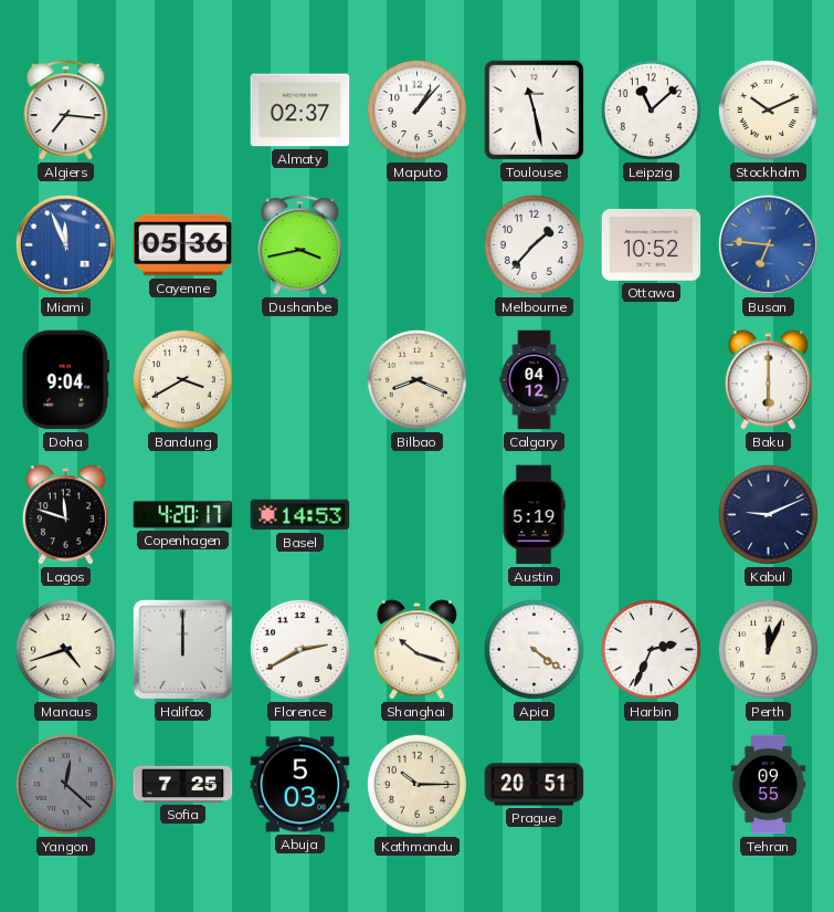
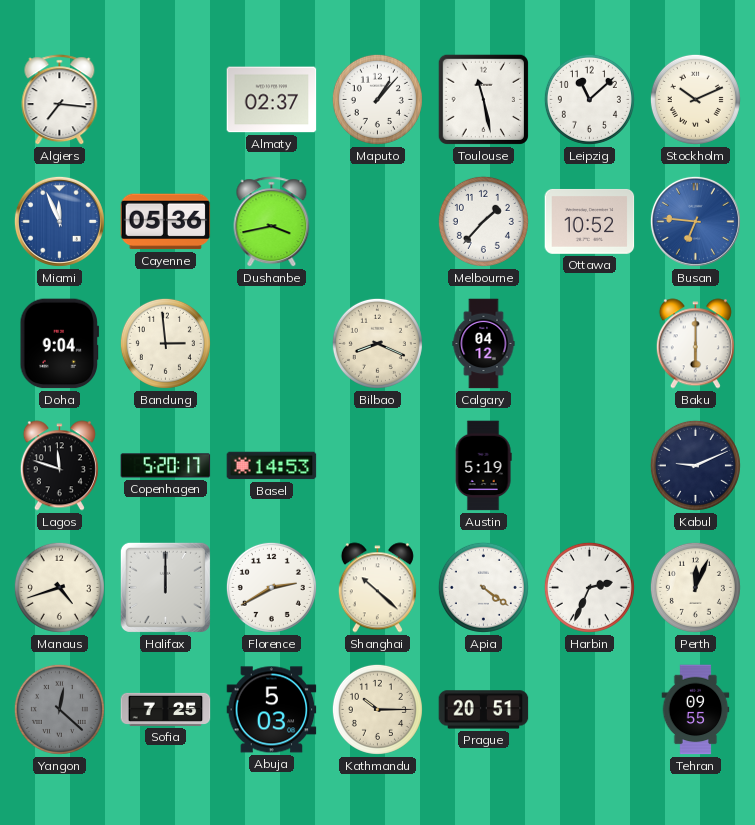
Bandung: 3:40 -> 2:59 (165, 343)
Copenhagen: 4:20 -> 5:20 (166, 466)
Shanghai: 10:18 -> 10:22 (377, 588)
